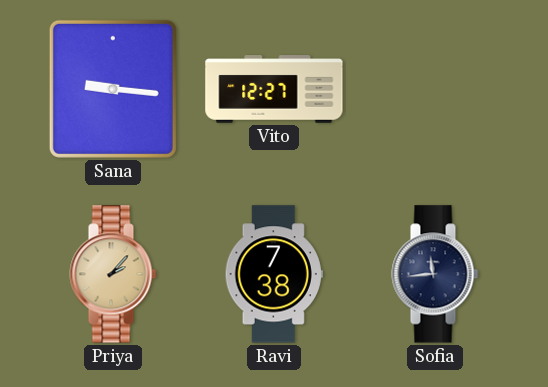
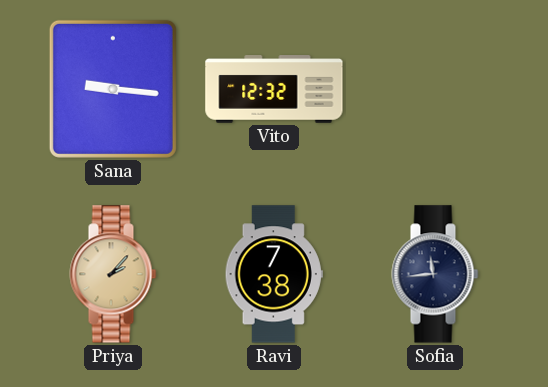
Vito: 12:27 -> 12:32 (274, 89)
